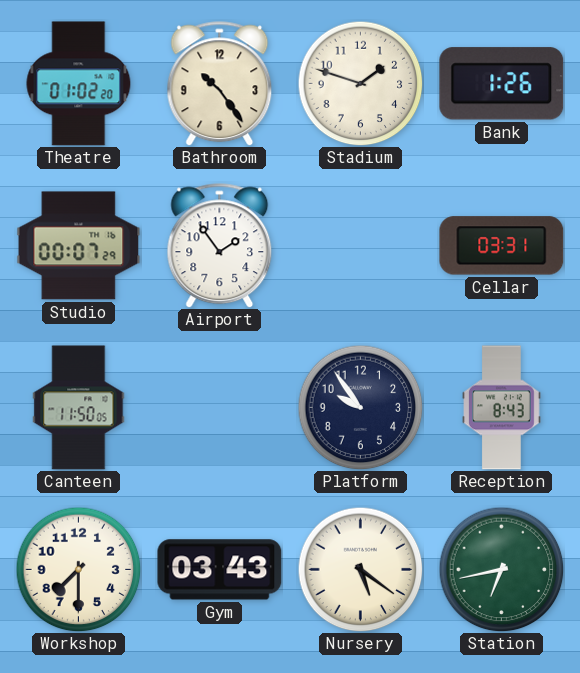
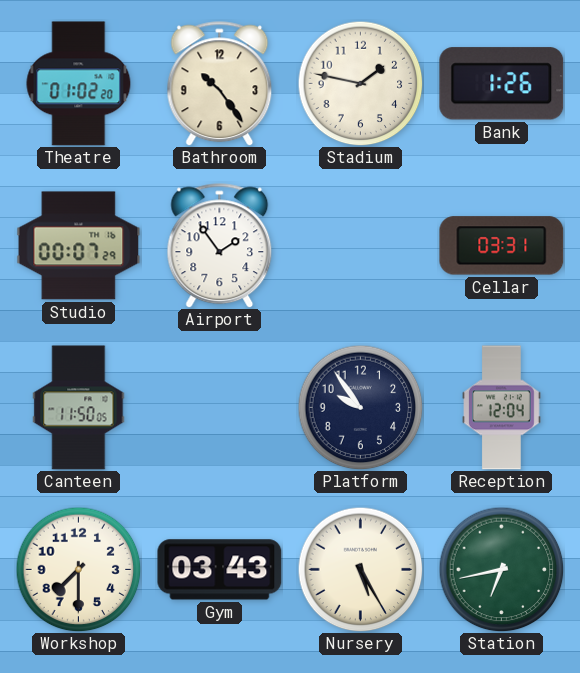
Stadium: 1:48 -> 1:47 (360, 83)
Reception: 8:43 -> 12:04 (502, 408)
Nursery: 5:21 -> 5:25 (360, 569)
